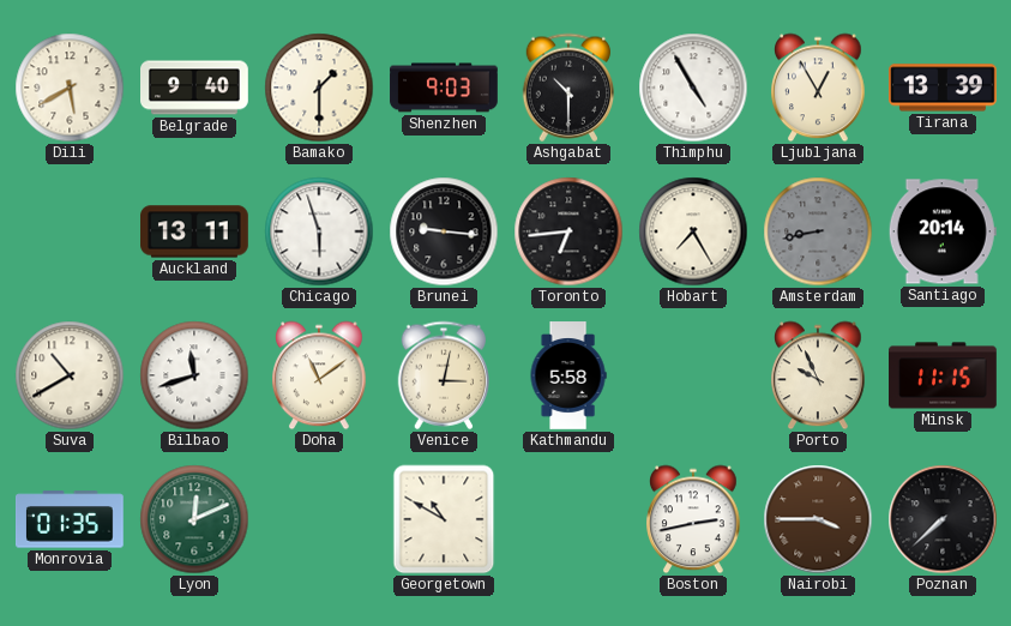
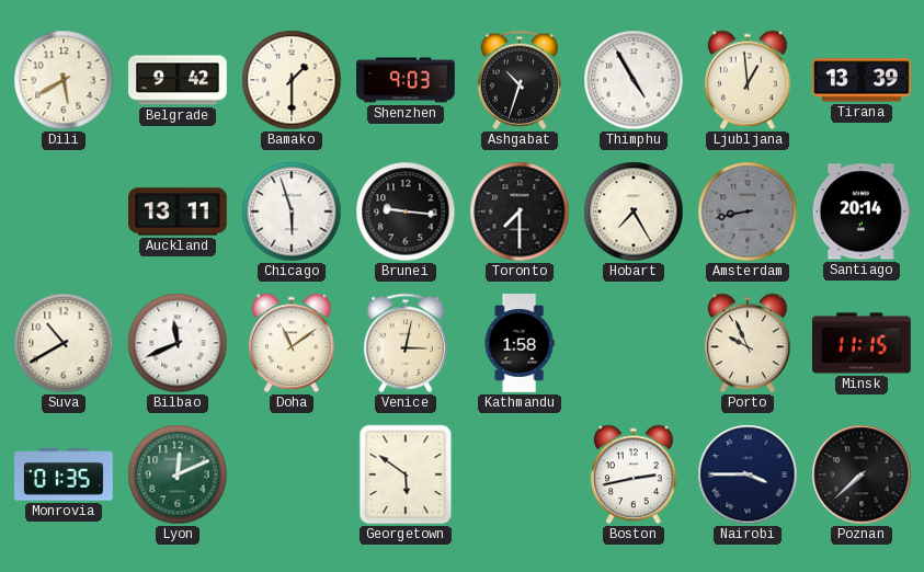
Belgrade: 9:40 -> 9:42 (179, 80)
Ashgabat: 10:30 -> 10:33 (520, 80)
Ljubljana: 12:55 -> 12:59 (748, 80)
Toronto: 6:44 -> 7:30 (520, 211)
Bilbao: 11:42 -> 11:41 (178, 343)
Kathmandu: 5:58 -> 1:58 (520, 343)
Georgetown: 10:50 -> 5:51 (406, 474)
Nairobi dial: brown -> navy (748, 474)
